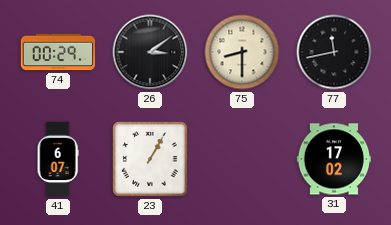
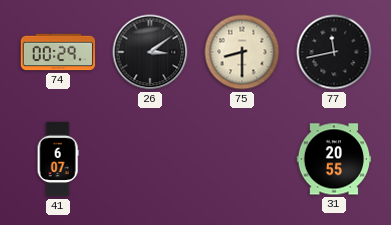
23: 1:05 -> none (150, 159)
31: 17:02 -> 20:55 (334, 159)
